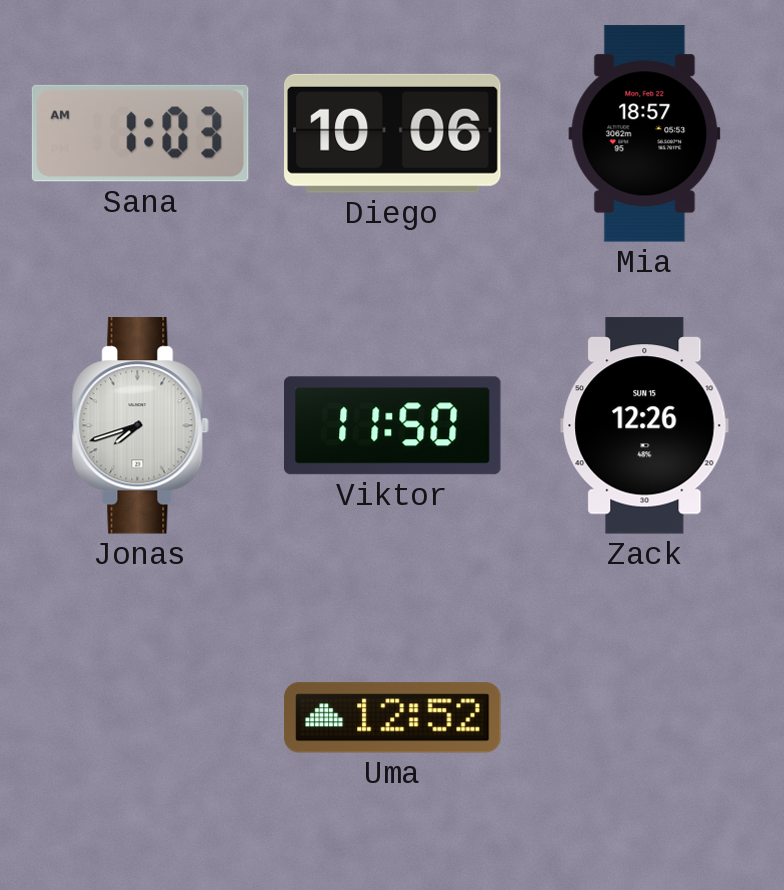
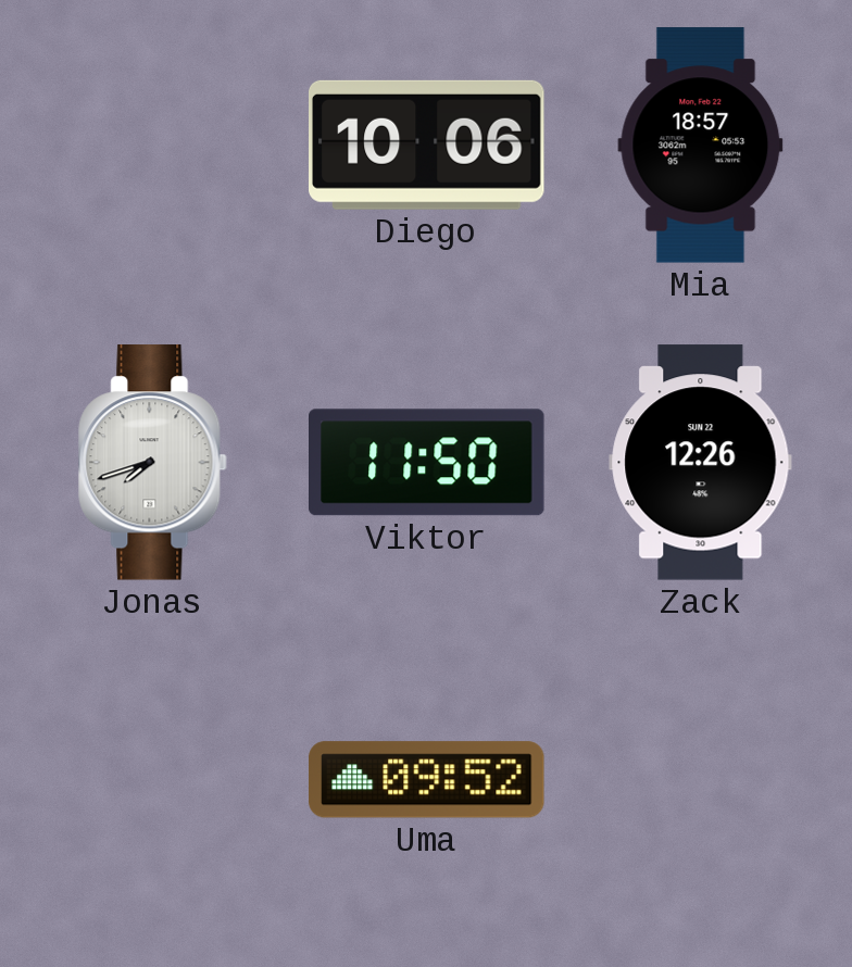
Sana: 1:03 -> none (140, 133)
Zack date: SUN 15 -> SUN 22 (701, 463)
Uma: 12:52 -> 09:52 (427, 780)
